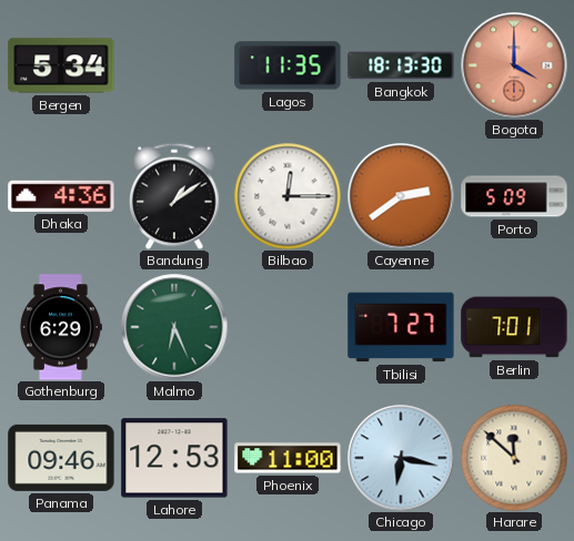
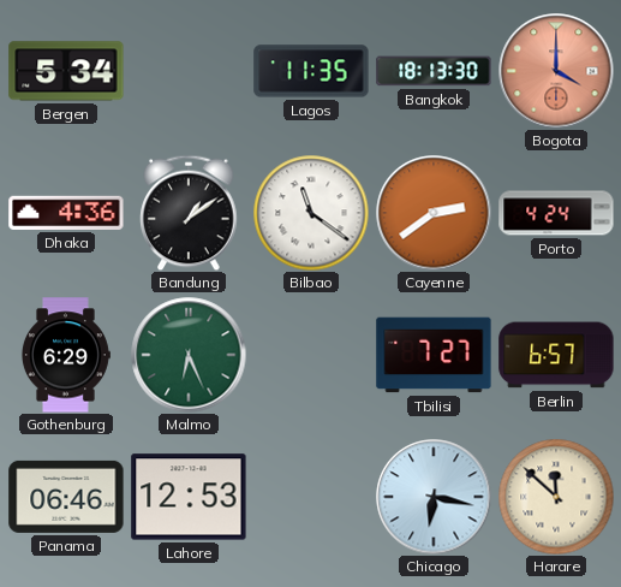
Bilbao: 12:15 -> 11:21 (311, 213)
Porto: 5:09 -> 4:24 (556, 213)
Berlin: 7:01 -> 6:57 (556, 355)
Panama: 09:46 -> 06:46 (66, 497)
Phoenix: 11:00 -> none (288, 458)
